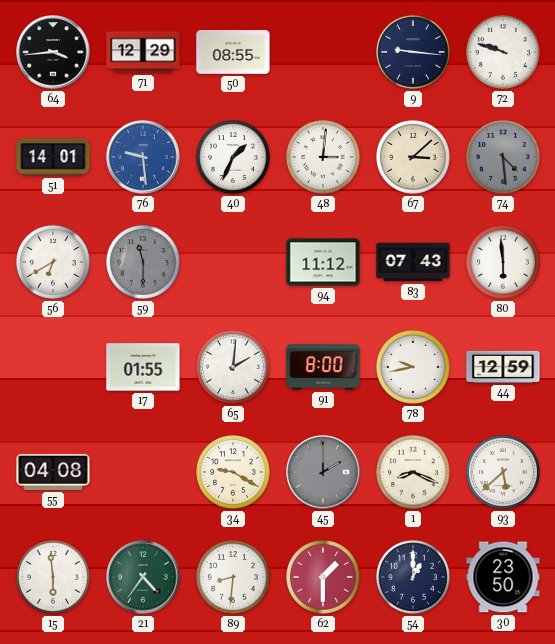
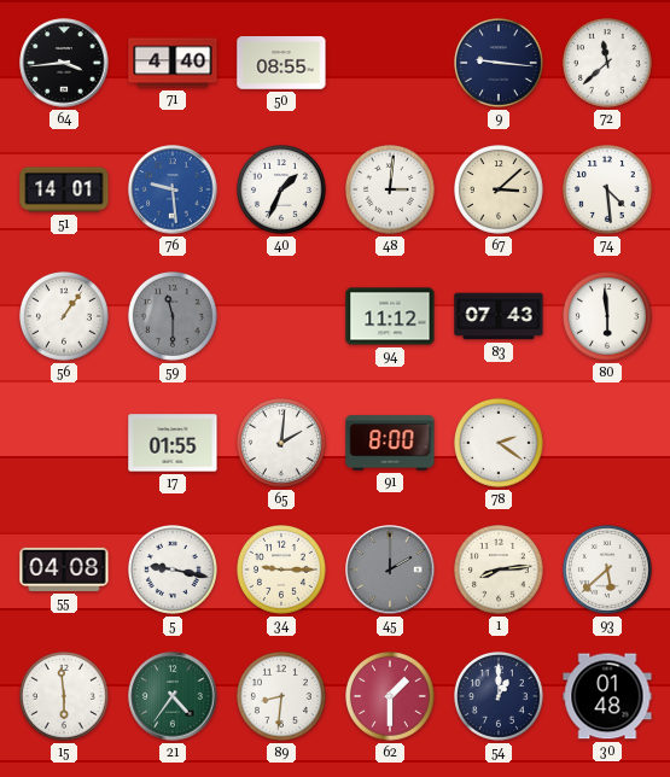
71: 12:29 -> 4:40 (173, 63)
72: 9:48 -> 11:38 (608, 64)
74 dial: grey -> white (608, 191)
56: 6:40 -> 1:06 (65, 317)
78: 9:43 -> 2:21 (500, 444)
44: 12:59 -> none (503, 367)
5: none -> 9:17 (174, 571)
34: 9:20 -> 9:15 (282, 571)
1: 8:19 -> 8:14 (500, 571)
30: 23:50 -> 01:48 (607, 696)
